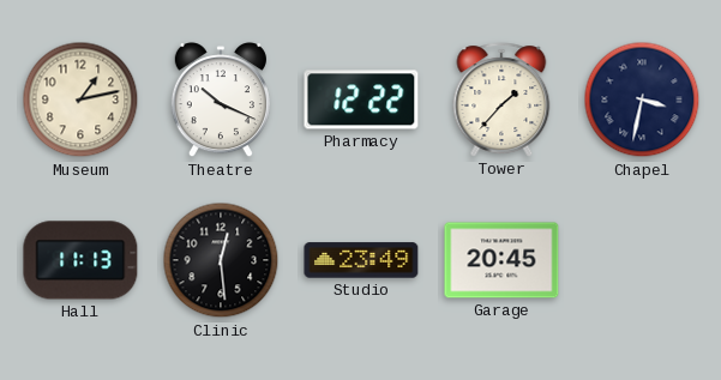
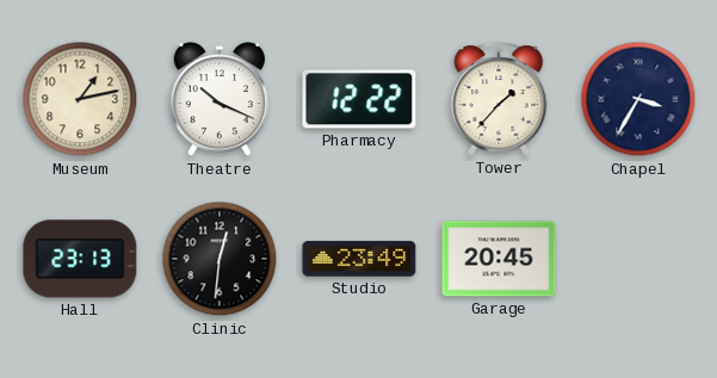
Chapel: 3:32 -> 3:35 (638, 99)
Hall: 11:13 -> 23:13 (80, 259)
Clinic: 12:29 -> 12:31 (220, 259)
